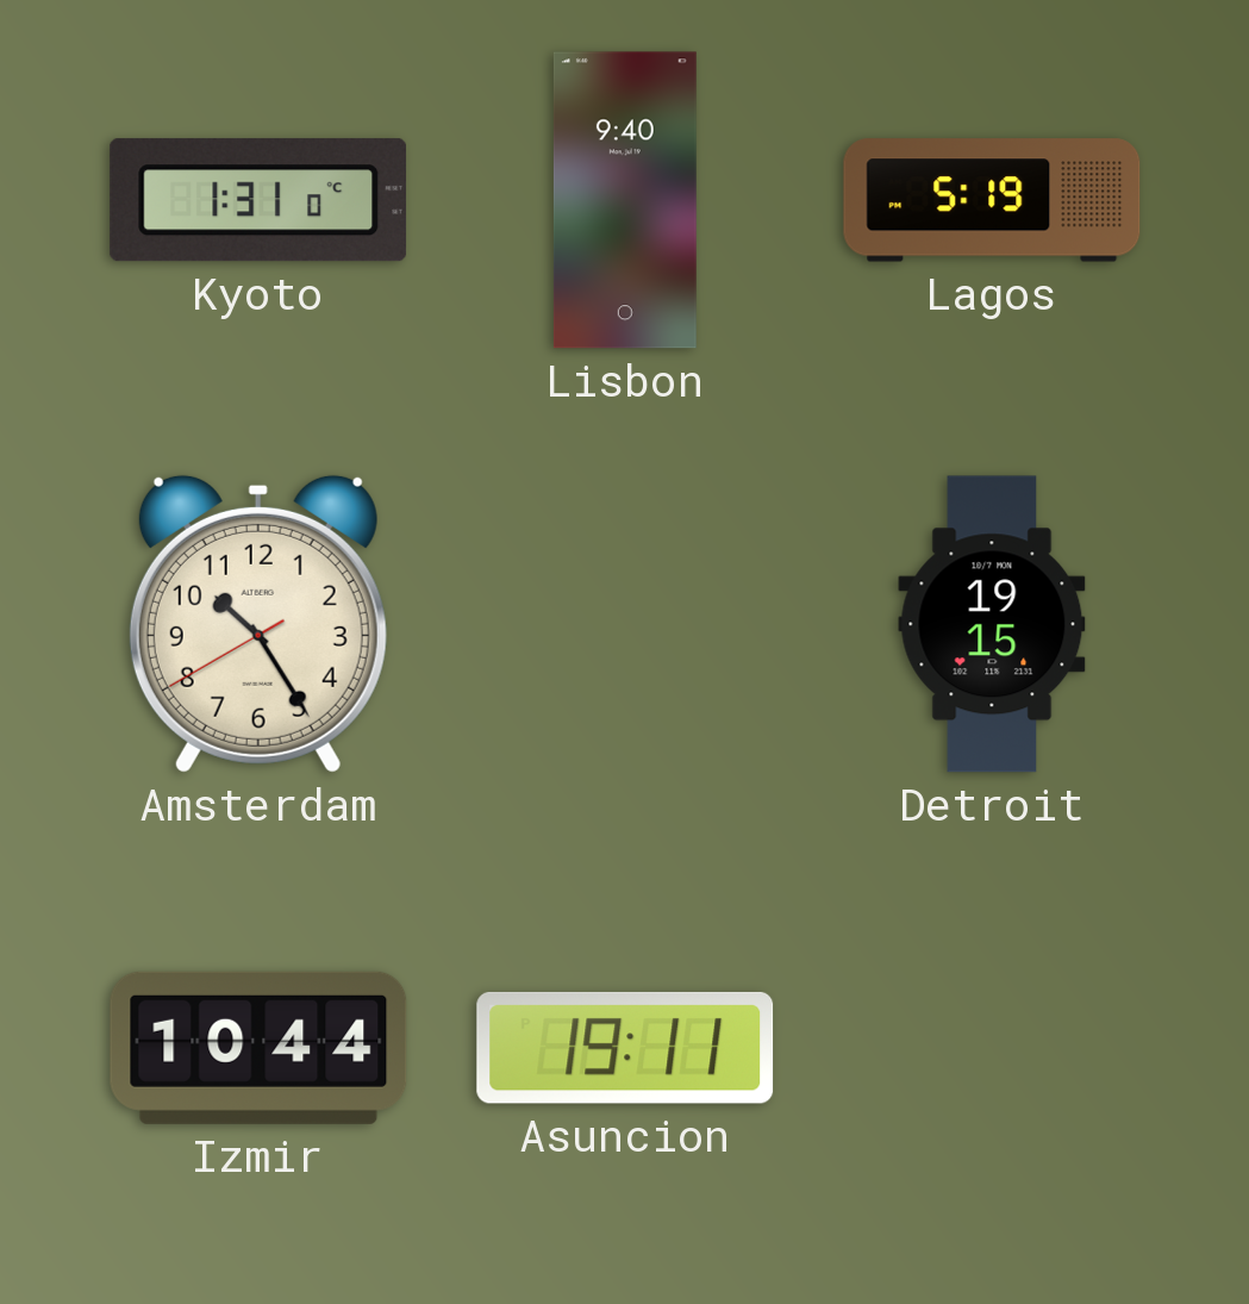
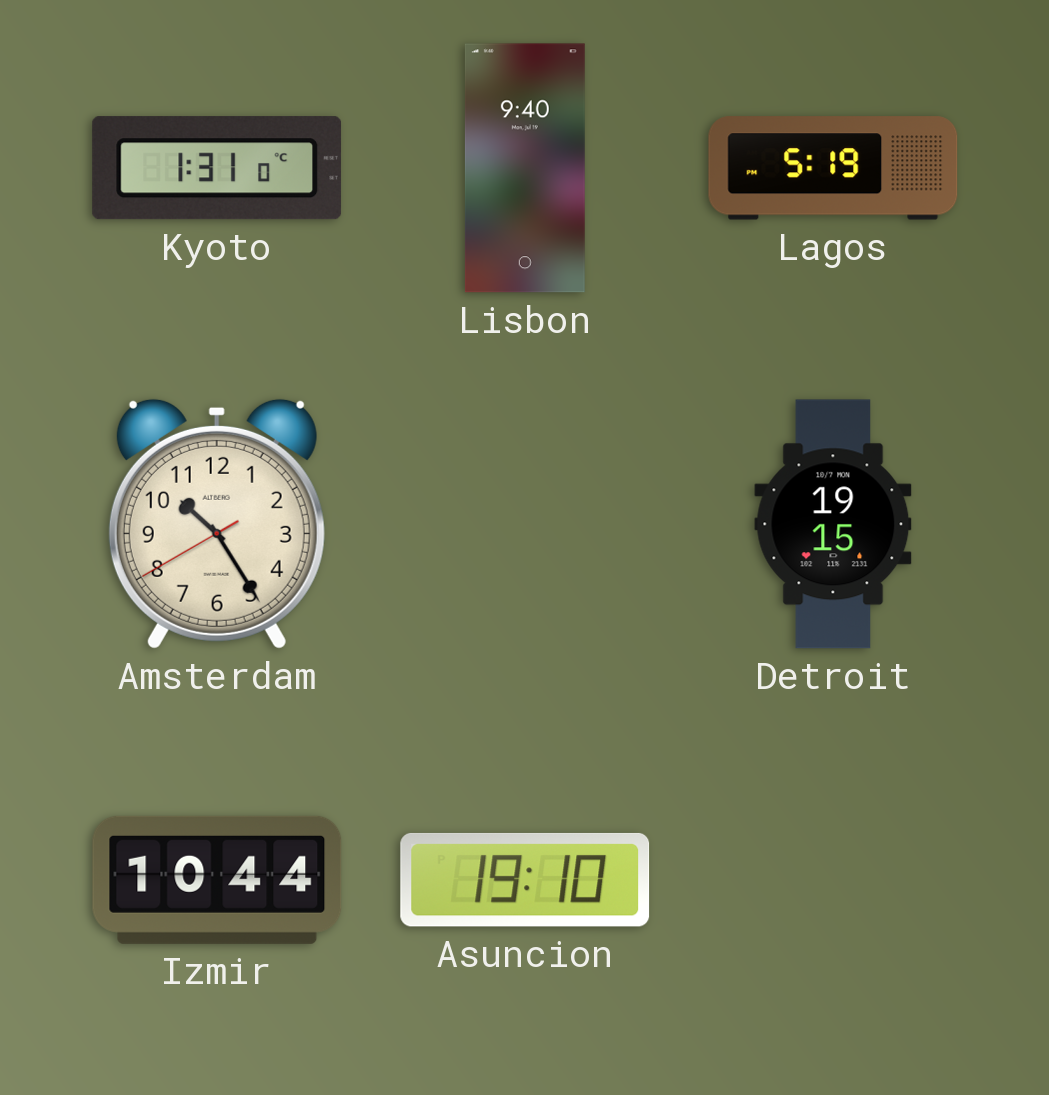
Asuncion: 19:11 -> 19:10 (525, 880)
